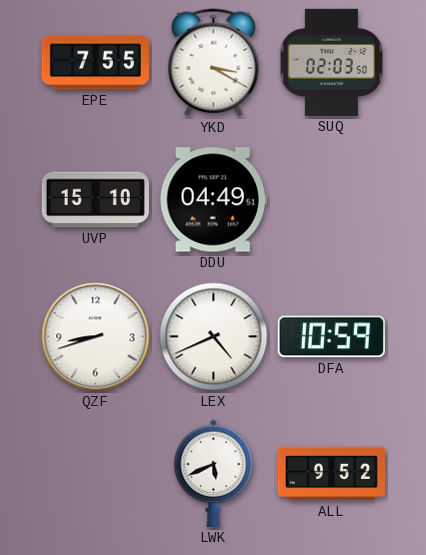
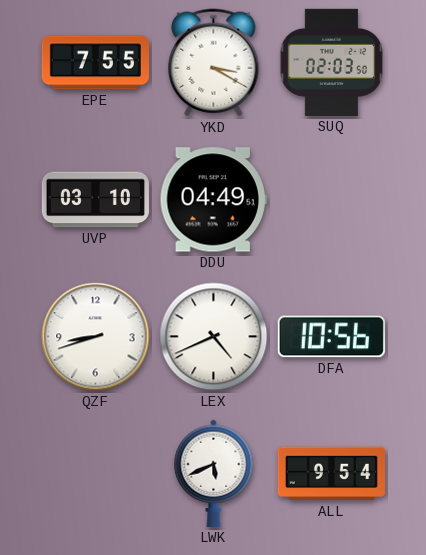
UVP: 15:10 -> 03:10 (95, 200)
DFA: 10:59 -> 10:56 (331, 337)
ALL: 9:52 -> 9:54 (331, 474)
